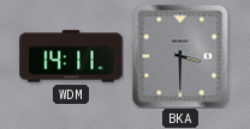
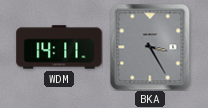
BKA: 3:30 -> 3:25 (150, 47)
